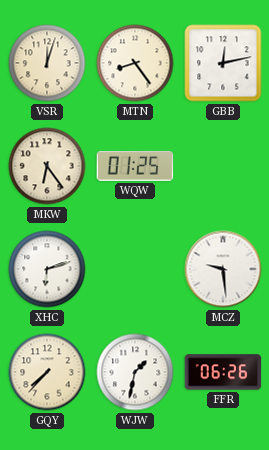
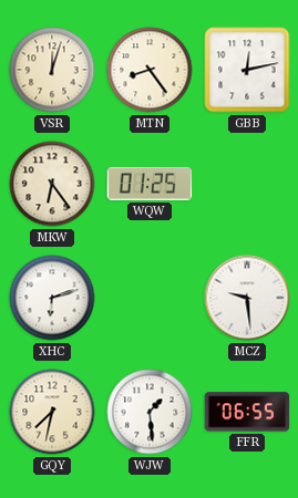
GQY: 7:37 -> 7:32 (52, 412)
WJW: 1:32 -> 1:29 (150, 412)
FFR: 06:26 -> 06:55 (247, 412)
